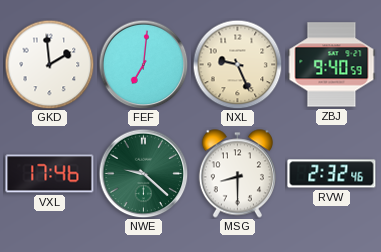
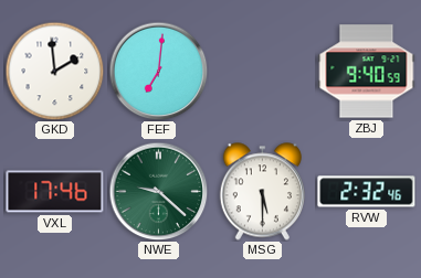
NXL: 9:26 -> none (237, 64)
MSG: 8:30 -> 5:30 (262, 192)
